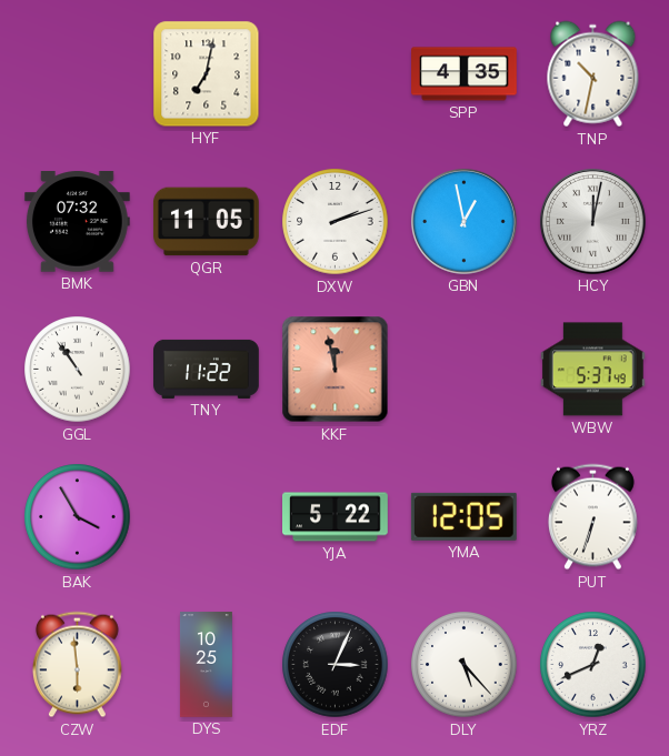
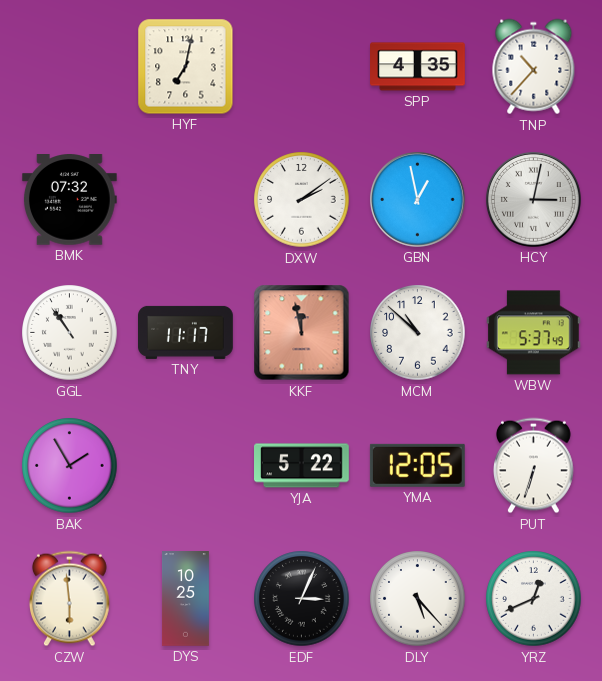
TNP: 10:32 -> 10:37 (534, 67)
QGR: 11:05 -> none (207, 222)
DXW: 2:12 -> 2:09 (302, 200)
HCY: 12:02 -> 3:02 (533, 199)
TNY: 11:22 -> 11:17 (186, 332)
MCM: none -> 10:52 (418, 333)
BAK: 3:55 -> 1:55 (70, 466)
